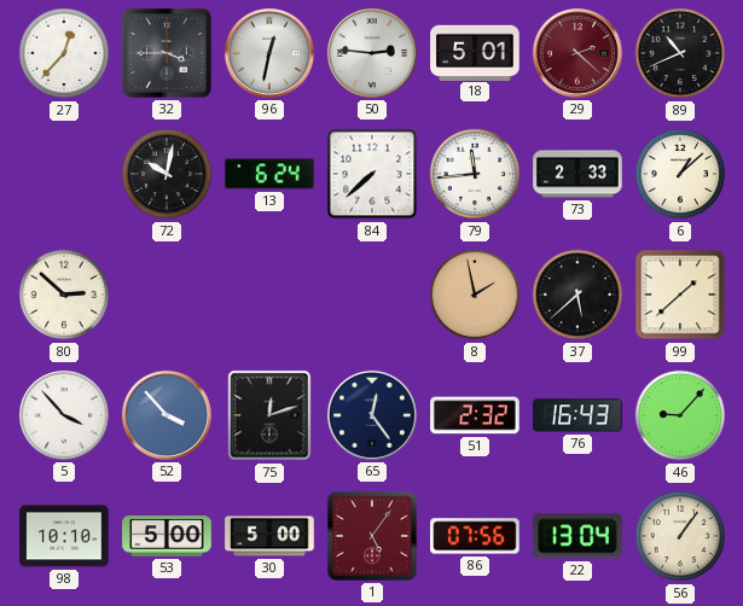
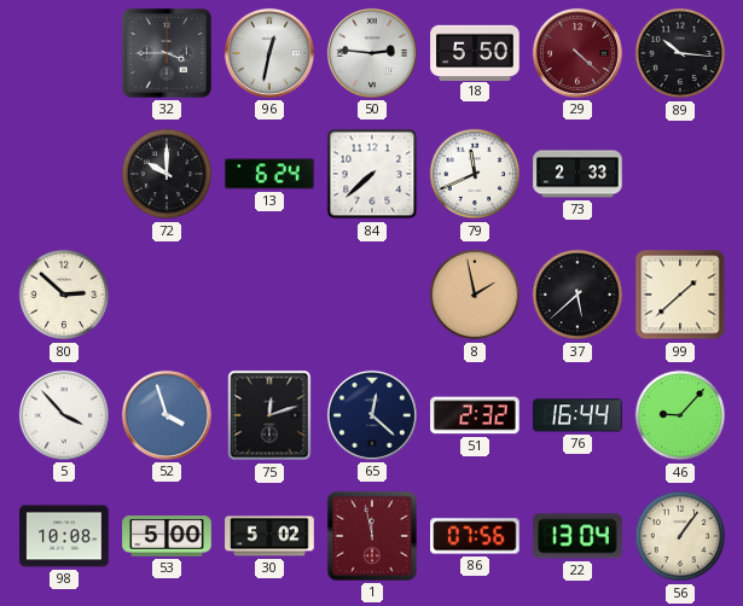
27: 12:37 -> none (64, 53)
18: 5:01 -> 5:50 (475, 52)
29: 2:22 -> 4:22 (577, 53)
89: 10:41 -> 10:16 (680, 53)
72: 10:02 -> 10:00 (167, 174)
79: 11:44 -> 11:41 (475, 174)
6: 1:08 -> none (680, 174)
52: 3:53 -> 3:57 (167, 415)
65: 12:24 -> 12:22 (372, 415)
76: 16:43 -> 16:44 (577, 415)
98: 10:10 -> 10:08 (64, 536)
30: 5:00 -> 5:02 (269, 536)
1: 5:06 -> 11:58 (372, 536)
